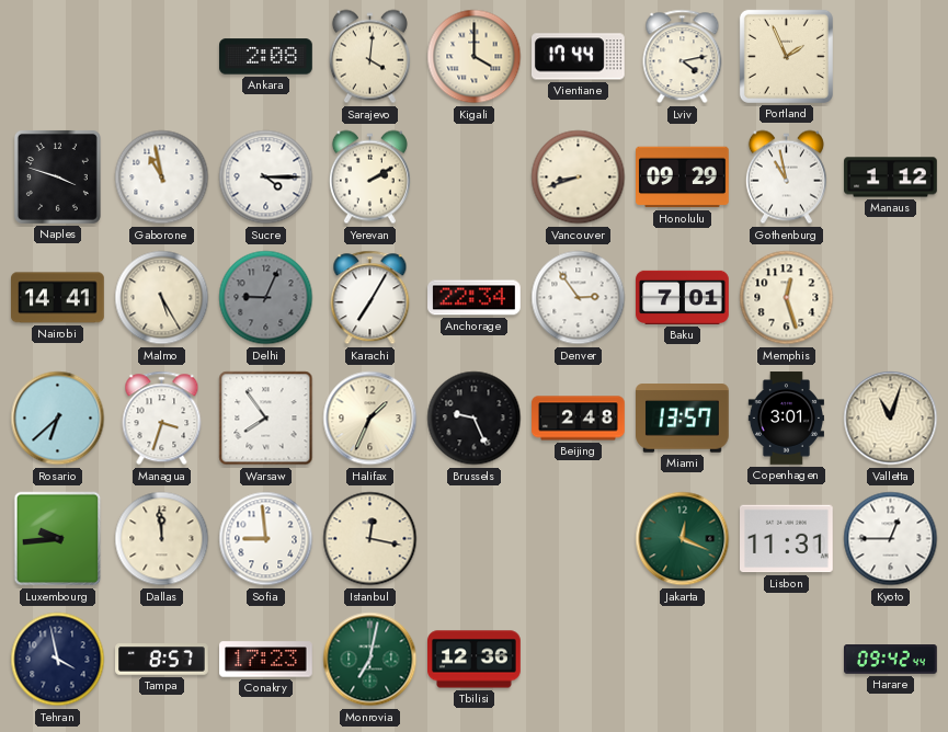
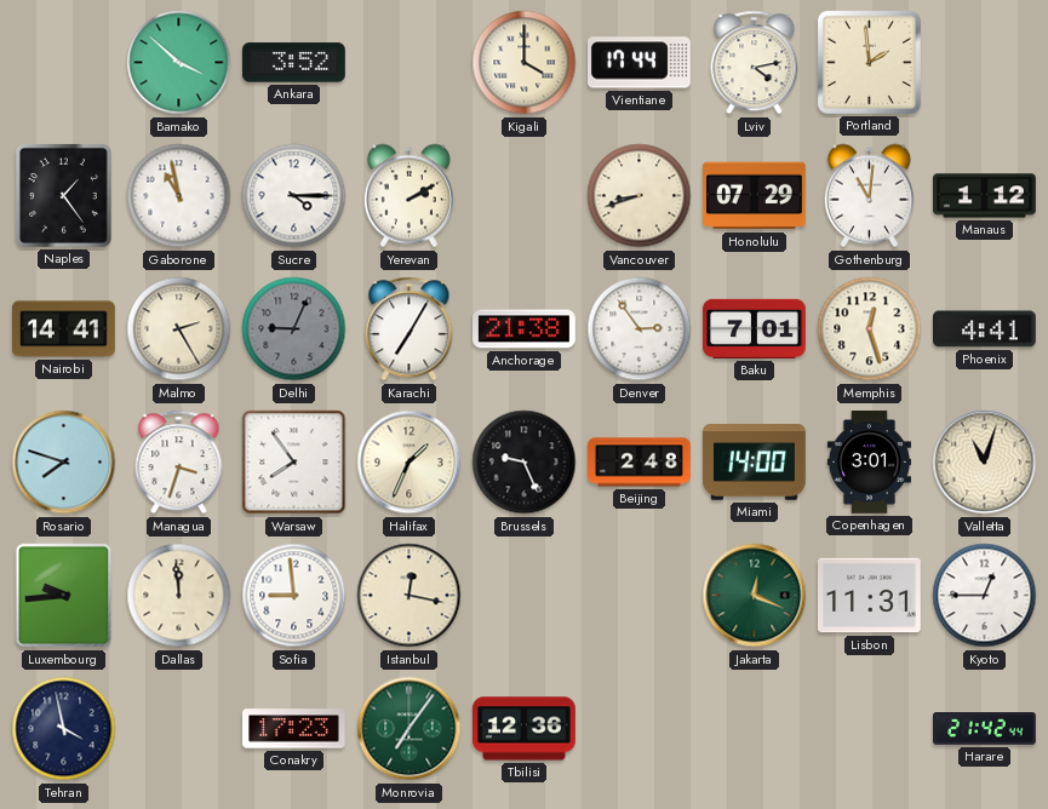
Bamako: none -> 3:52 (179, 63)
Ankara: 2:08 -> 3:52 (294, 63)
Sarajevo: 4:01 -> none (369, 57)
Portland: 1:56 -> 1:59 (869, 62)
Naples: 3:48 -> 1:24 (63, 195)
Honolulu: 09:29 -> 07:29 (755, 196)
Gothenburg: 10:58 -> 11:01 (869, 196)
Malmo: 5:25 -> 2:25 (179, 329)
Anchorage: 22:34 -> 21:38 (525, 329)
Phoenix: none -> 4:41 (985, 329)
Rosario: 6:38 -> 7:48 (64, 463)
Miami: 13:57 -> 14:00 (755, 463)
Tampa: 8:57 -> none (162, 660)
Monrovia: 7:02 -> 7:06 (410, 729)
Harare: 09:42 -> 21:42 (985, 729)
